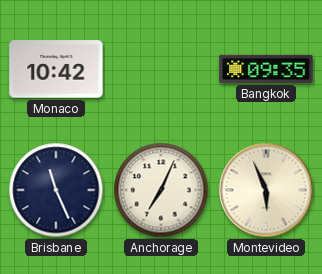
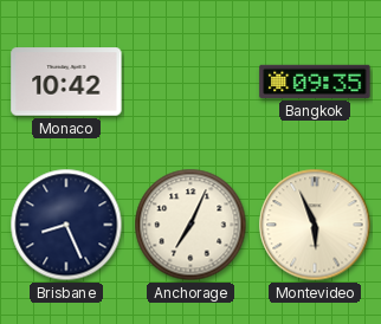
Brisbane: 11:26 -> 8:26 (66, 225)
